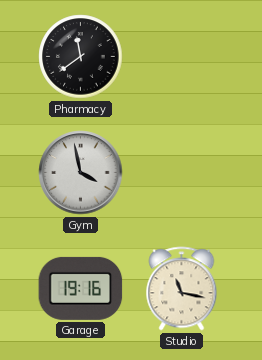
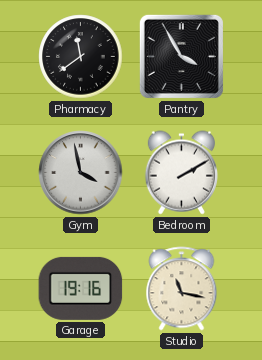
Pantry: none -> 3:55 (181, 56)
Bedroom: none -> 2:10 (181, 173)
